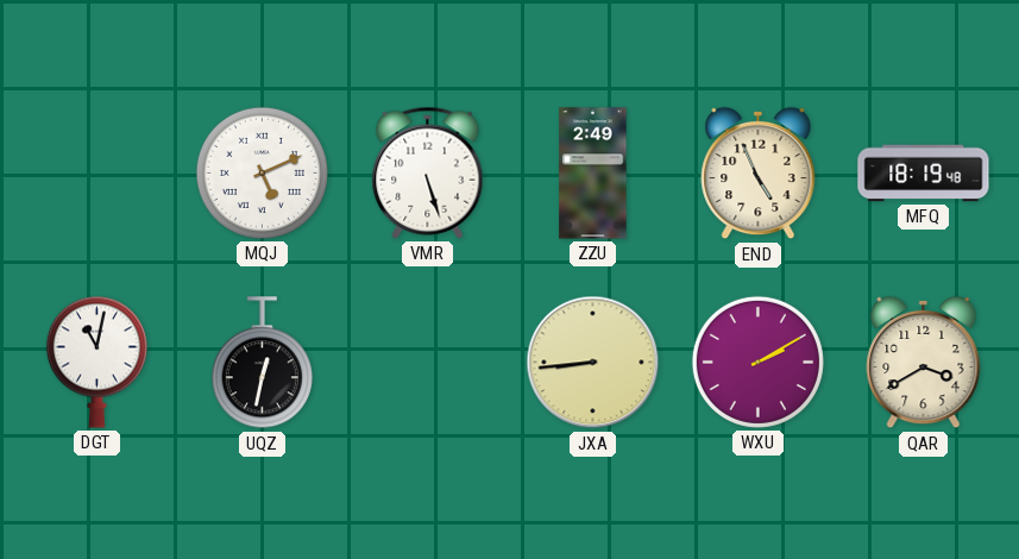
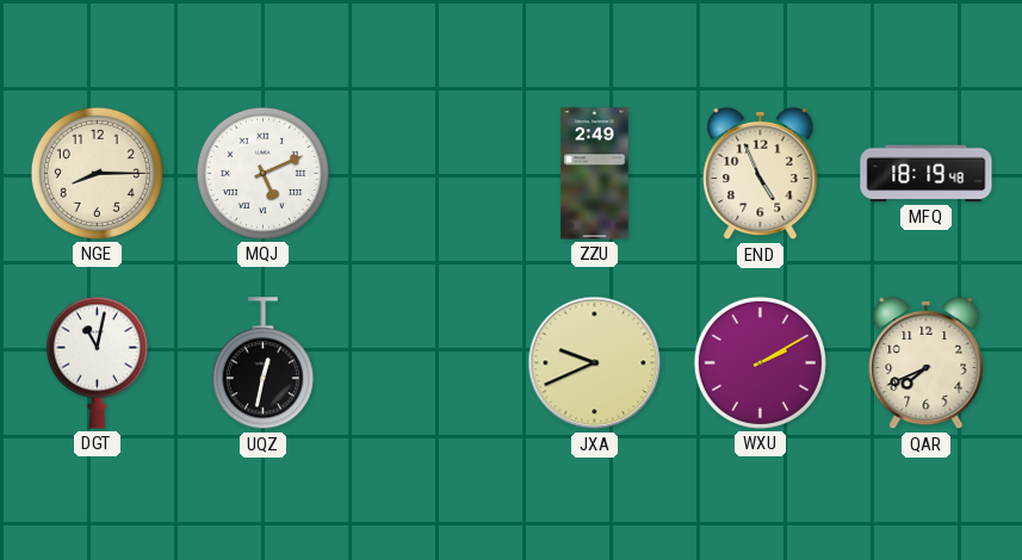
NGE: none -> 8:15 (97, 173)
VMR: 5:27 -> none (428, 172)
JXA: 8:44 -> 9:41 (595, 363)
QAR: 3:40 -> 7:41 (927, 363)
